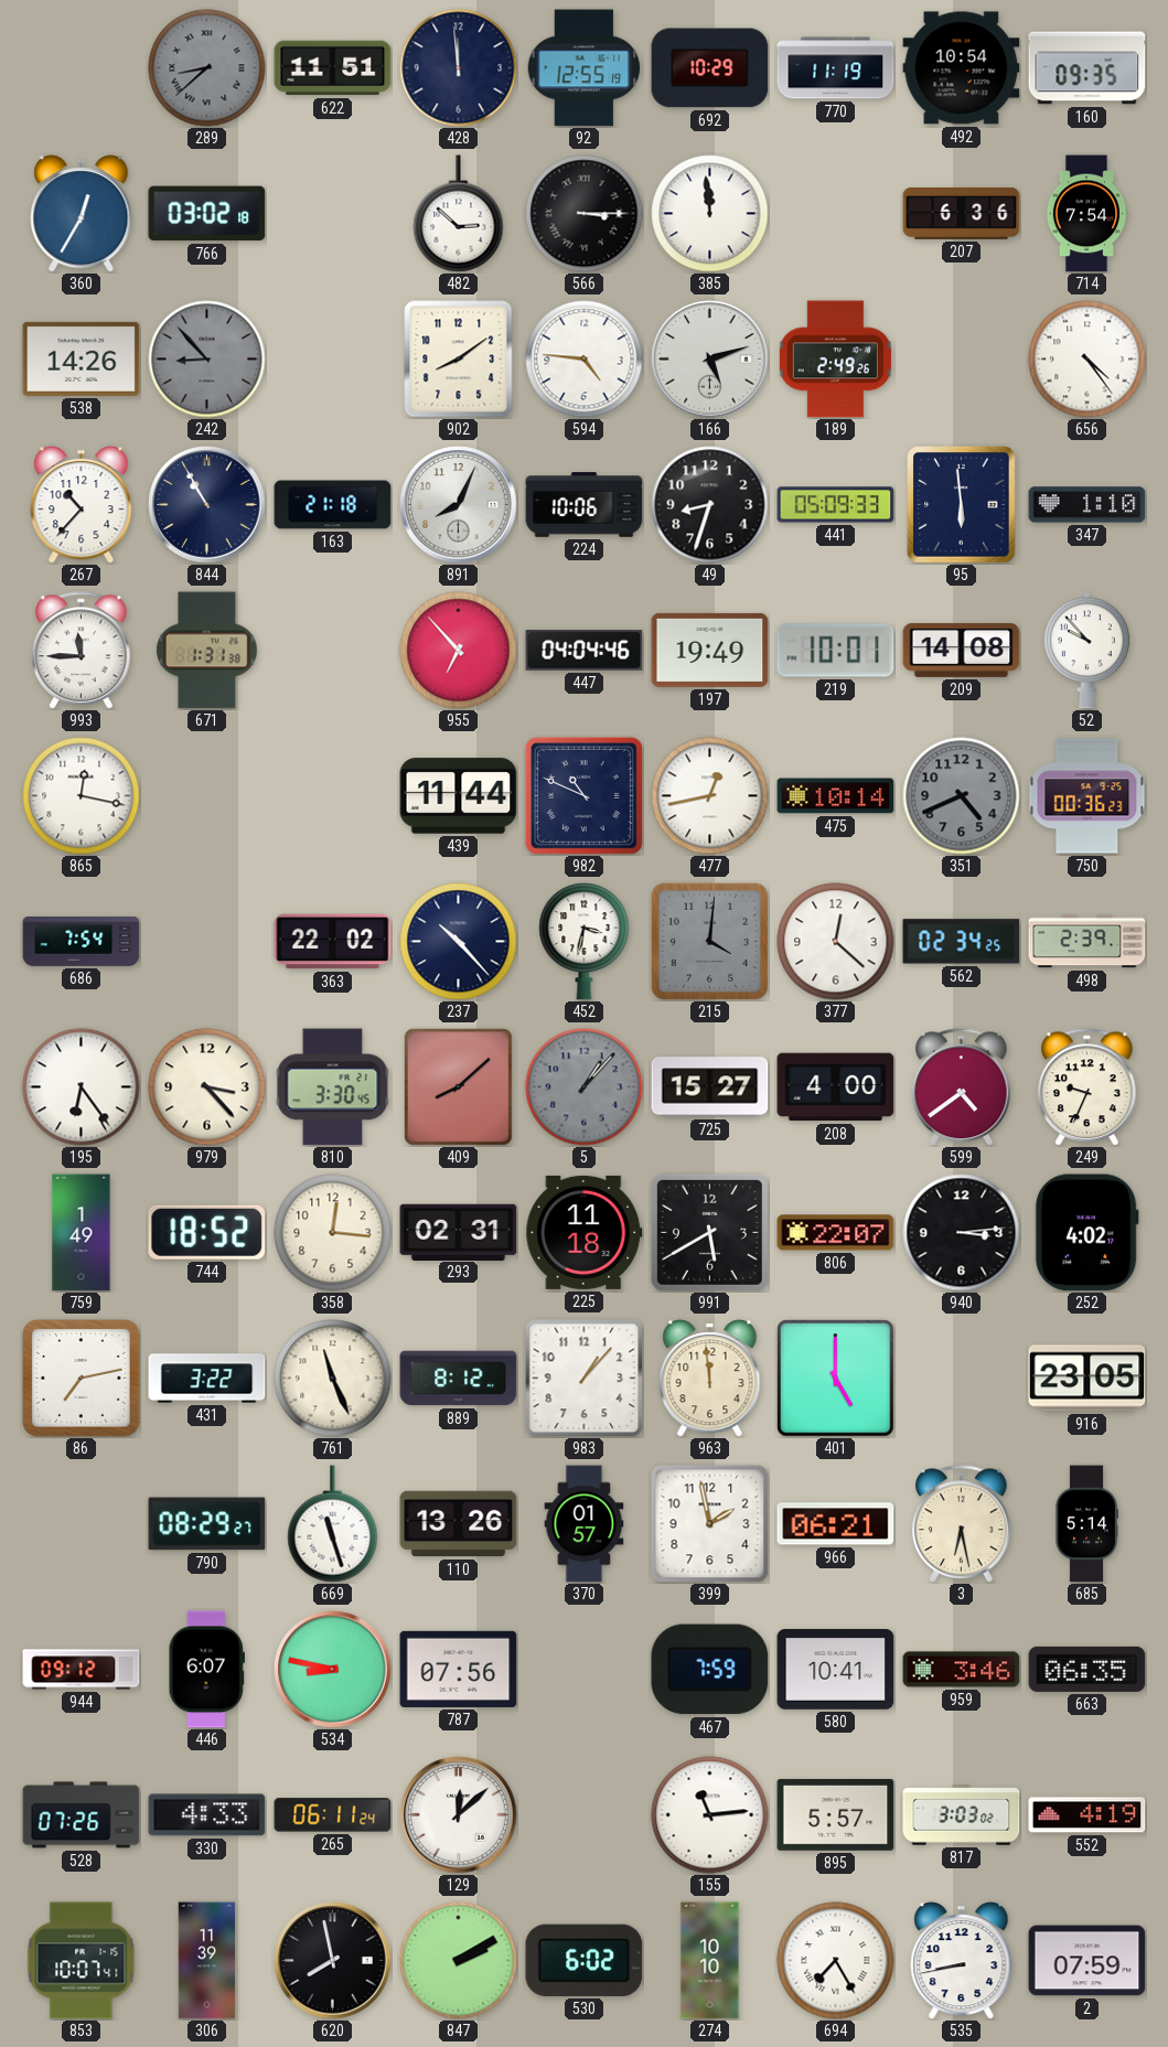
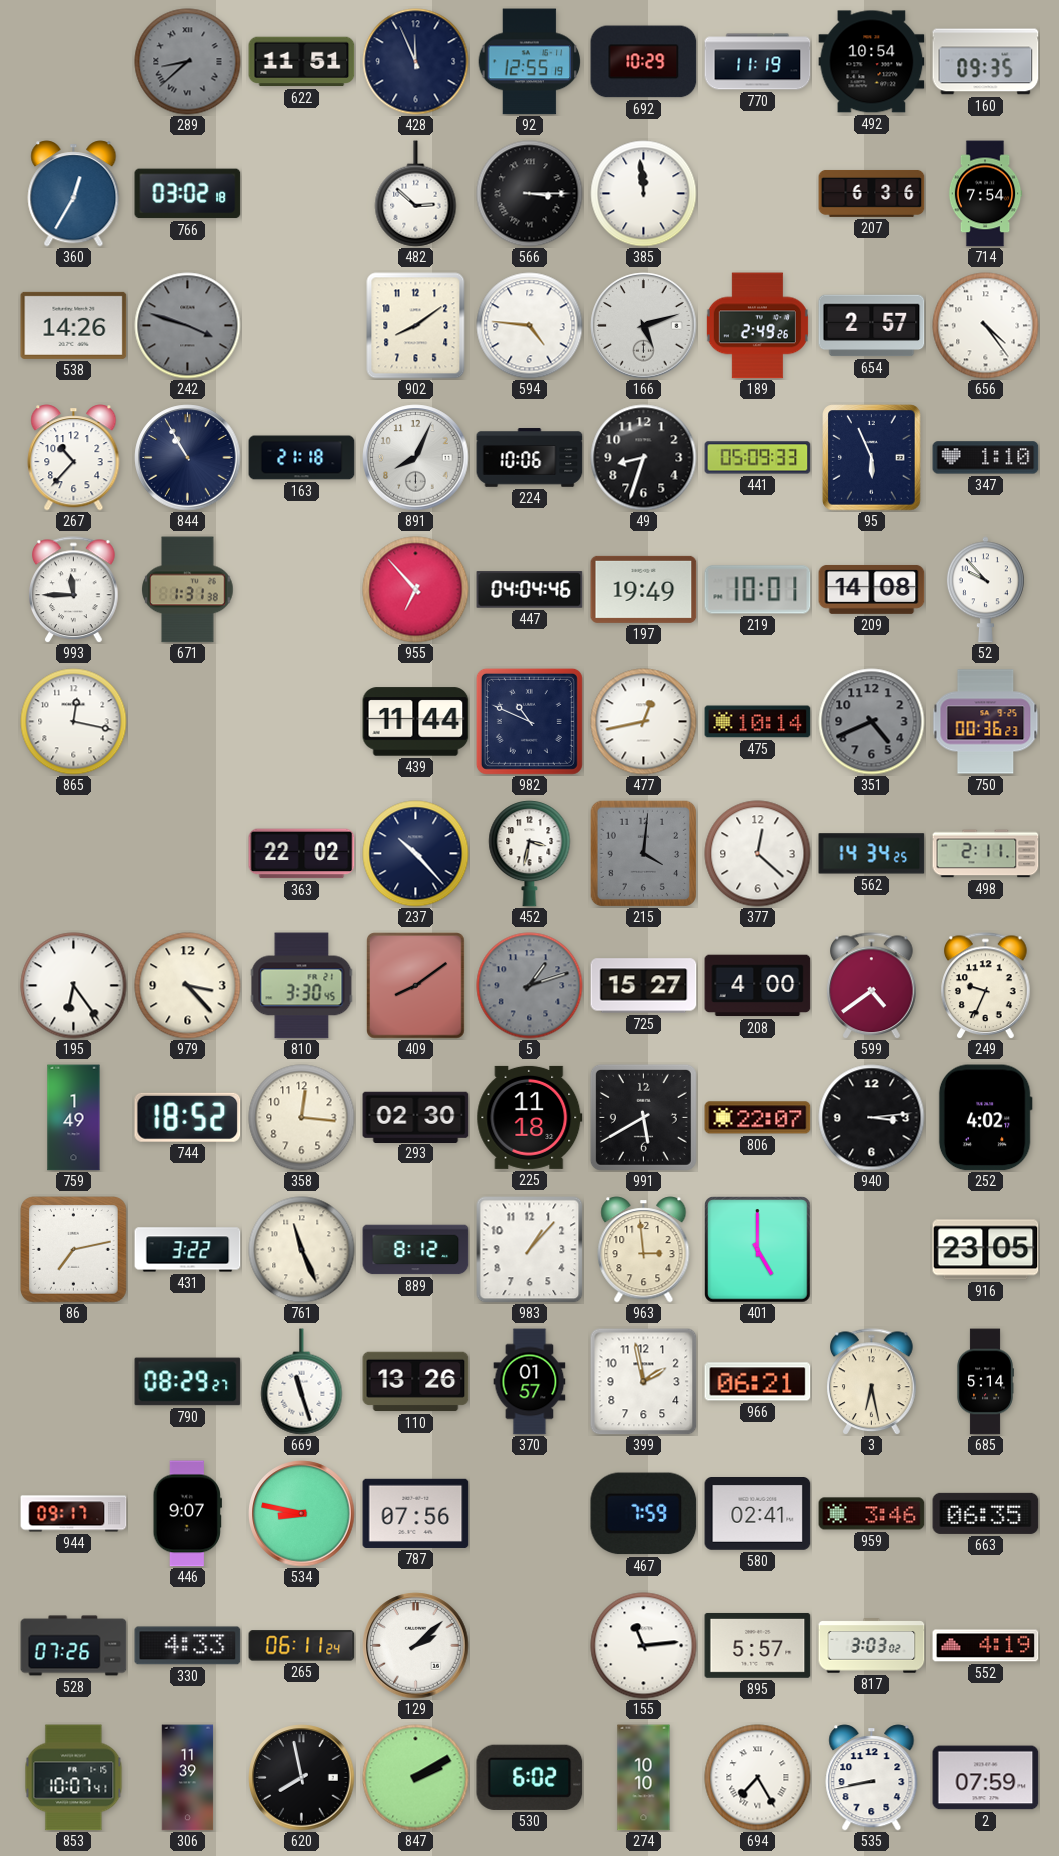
428: 11:59 -> 11:56 (416, 62)
242: 8:53 -> 3:48 (188, 326)
654: none -> 2:57 (872, 326)
95: 5:59 -> 5:56 (872, 458)
686: 7:54 -> none (82, 941)
562: 02:34 -> 14:34 (872, 854)
498: 2:39 -> 2:11 (986, 854)
409: 8:08 -> 8:09 (416, 986)
5: 1:07 -> 1:12 (530, 986)
293: 02:31 -> 02:30 (416, 1117)
963: 11:59 -> 2:59 (644, 1250)
944: 09:12 -> 09:17 (74, 1514)
446: 6:07 -> 9:07 (187, 1514)
580: 10:41 -> 02:41 (758, 1514)
129: 12:08 -> 2:08 (416, 1646)
